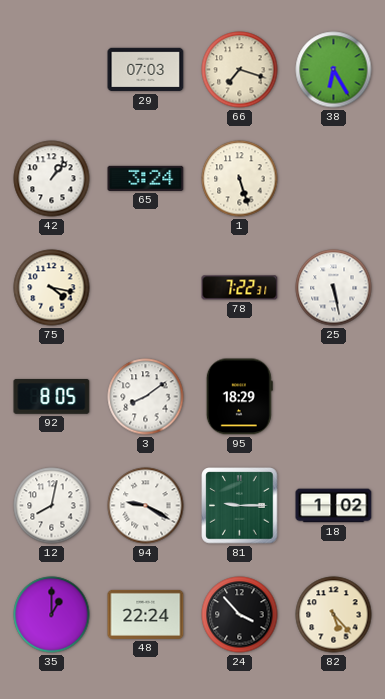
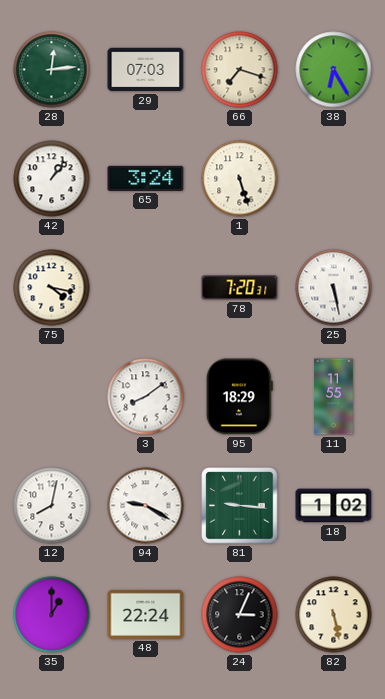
28: none -> 12:14 (52, 70)
78: 7:22 -> 7:20 (240, 288)
92: 8:05 -> none (52, 396)
11: none -> 11:55 (334, 397)
81: 9:15 -> 9:16 (240, 506)
24: 3:53 -> 3:04 (240, 615)
82: 5:23 -> 5:28 (334, 615)
